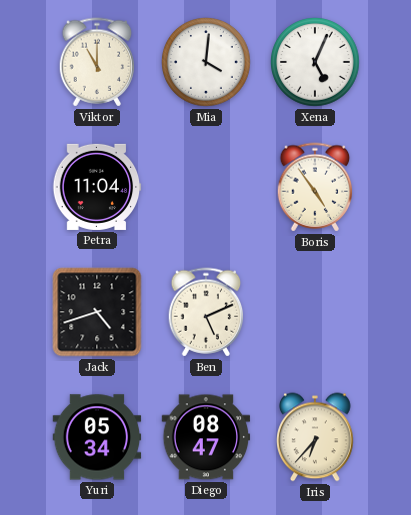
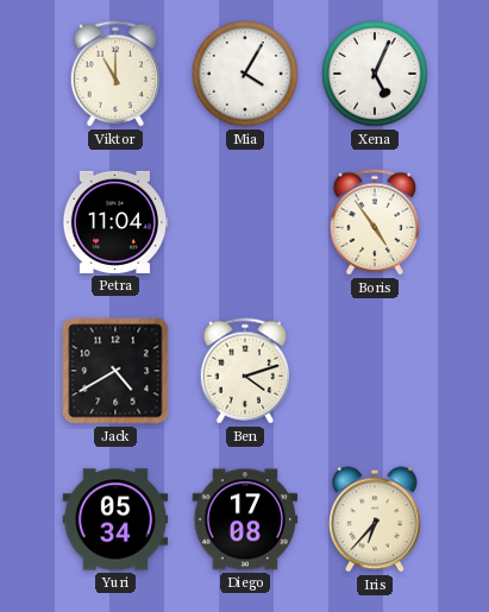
Mia: 4:01 -> 4:05 (246, 75)
Jack: 4:42 -> 4:40 (115, 371)
Ben: 5:11 -> 4:12 (245, 371)
Diego: 08:47 -> 17:08 (245, 519)
